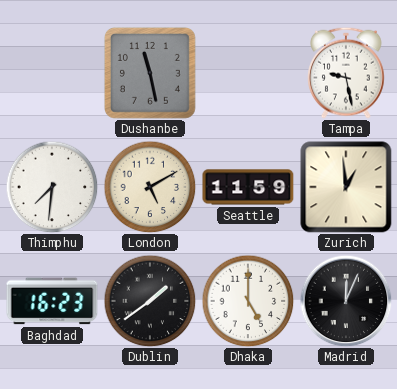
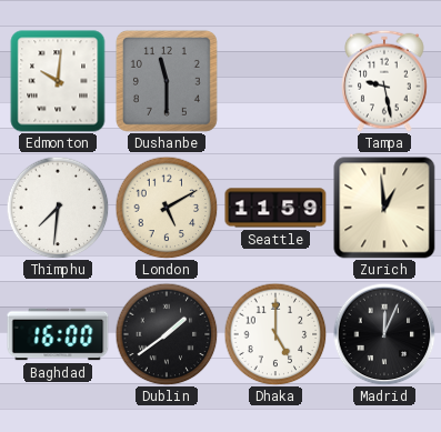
Edmonton: none -> 10:01 (58, 81)
Dushanbe: 11:28 -> 11:30 (167, 81)
Baghdad: 16:23 -> 16:00 (58, 334)
